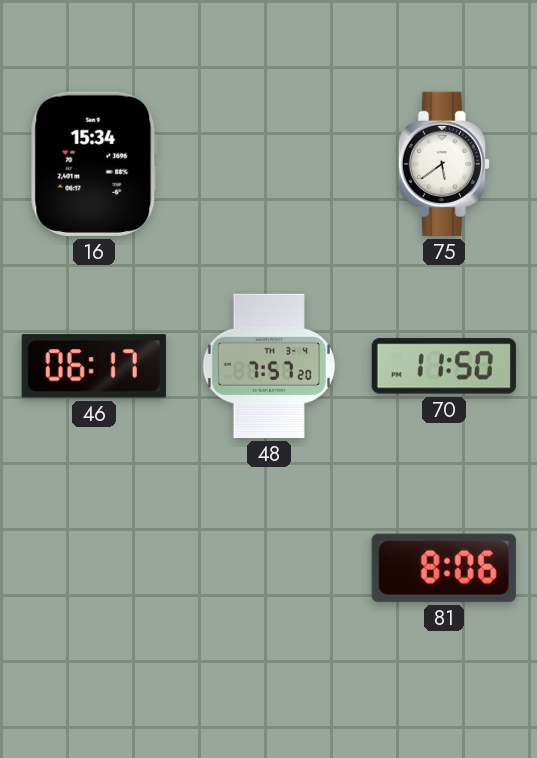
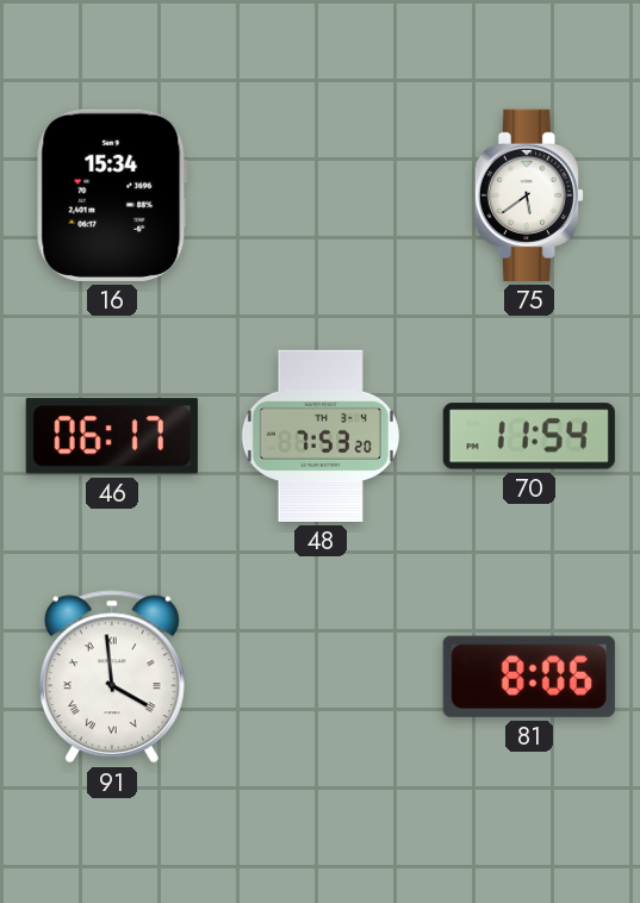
48: 7:57 -> 7:53 (321, 436)
70: 11:50 -> 11:54 (529, 436)
91: none -> 3:59 (112, 677)
